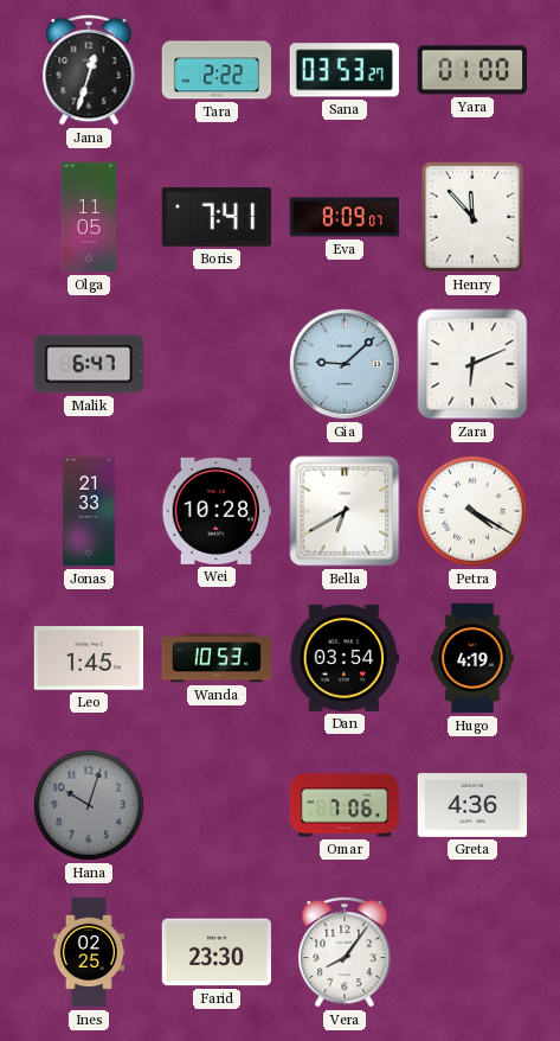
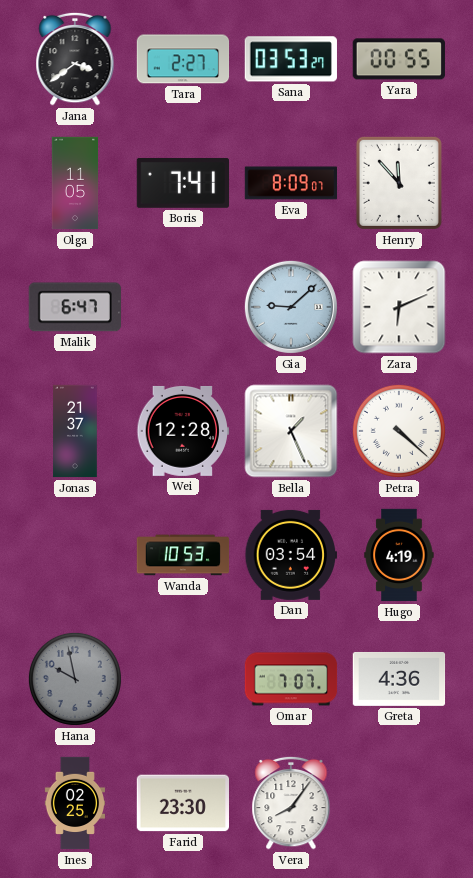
Jana: 12:33 -> 3:39 (75, 59)
Tara: 2:22 -> 2:27 (183, 59)
Yara: 01:00 -> 00:55 (399, 59)
Jonas: 21:33 -> 21:37 (75, 431)
Wei: 10:28 -> 12:28 (183, 431)
Bella: 6:40 -> 1:26 (291, 431)
Petra: 4:20 -> 4:22 (399, 431)
Leo: 1:45 -> none (89, 658)
Hana: 10:03 -> 9:58 (75, 679)
Omar: 7:06 -> 7:07 (291, 679)
